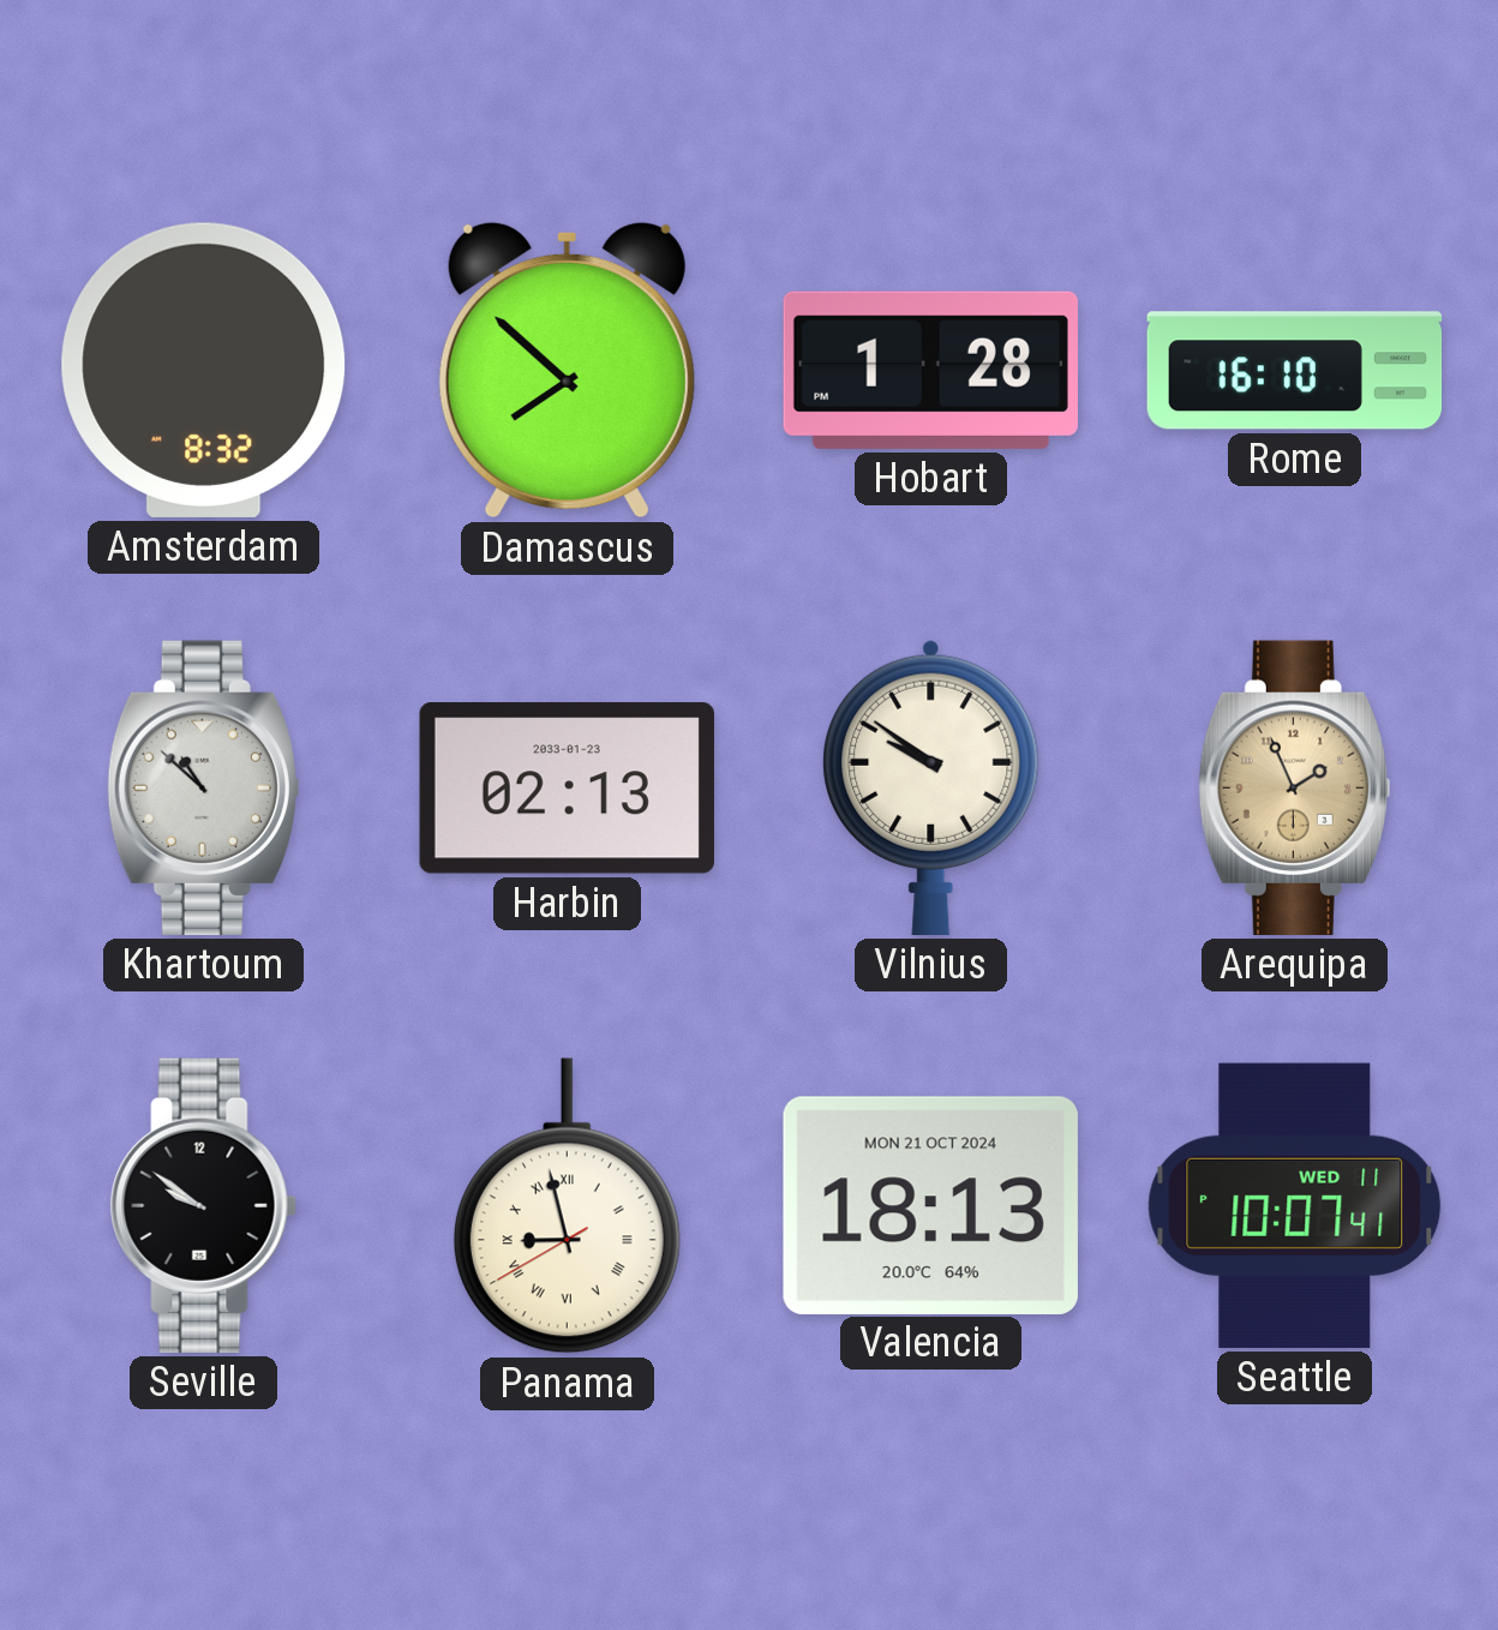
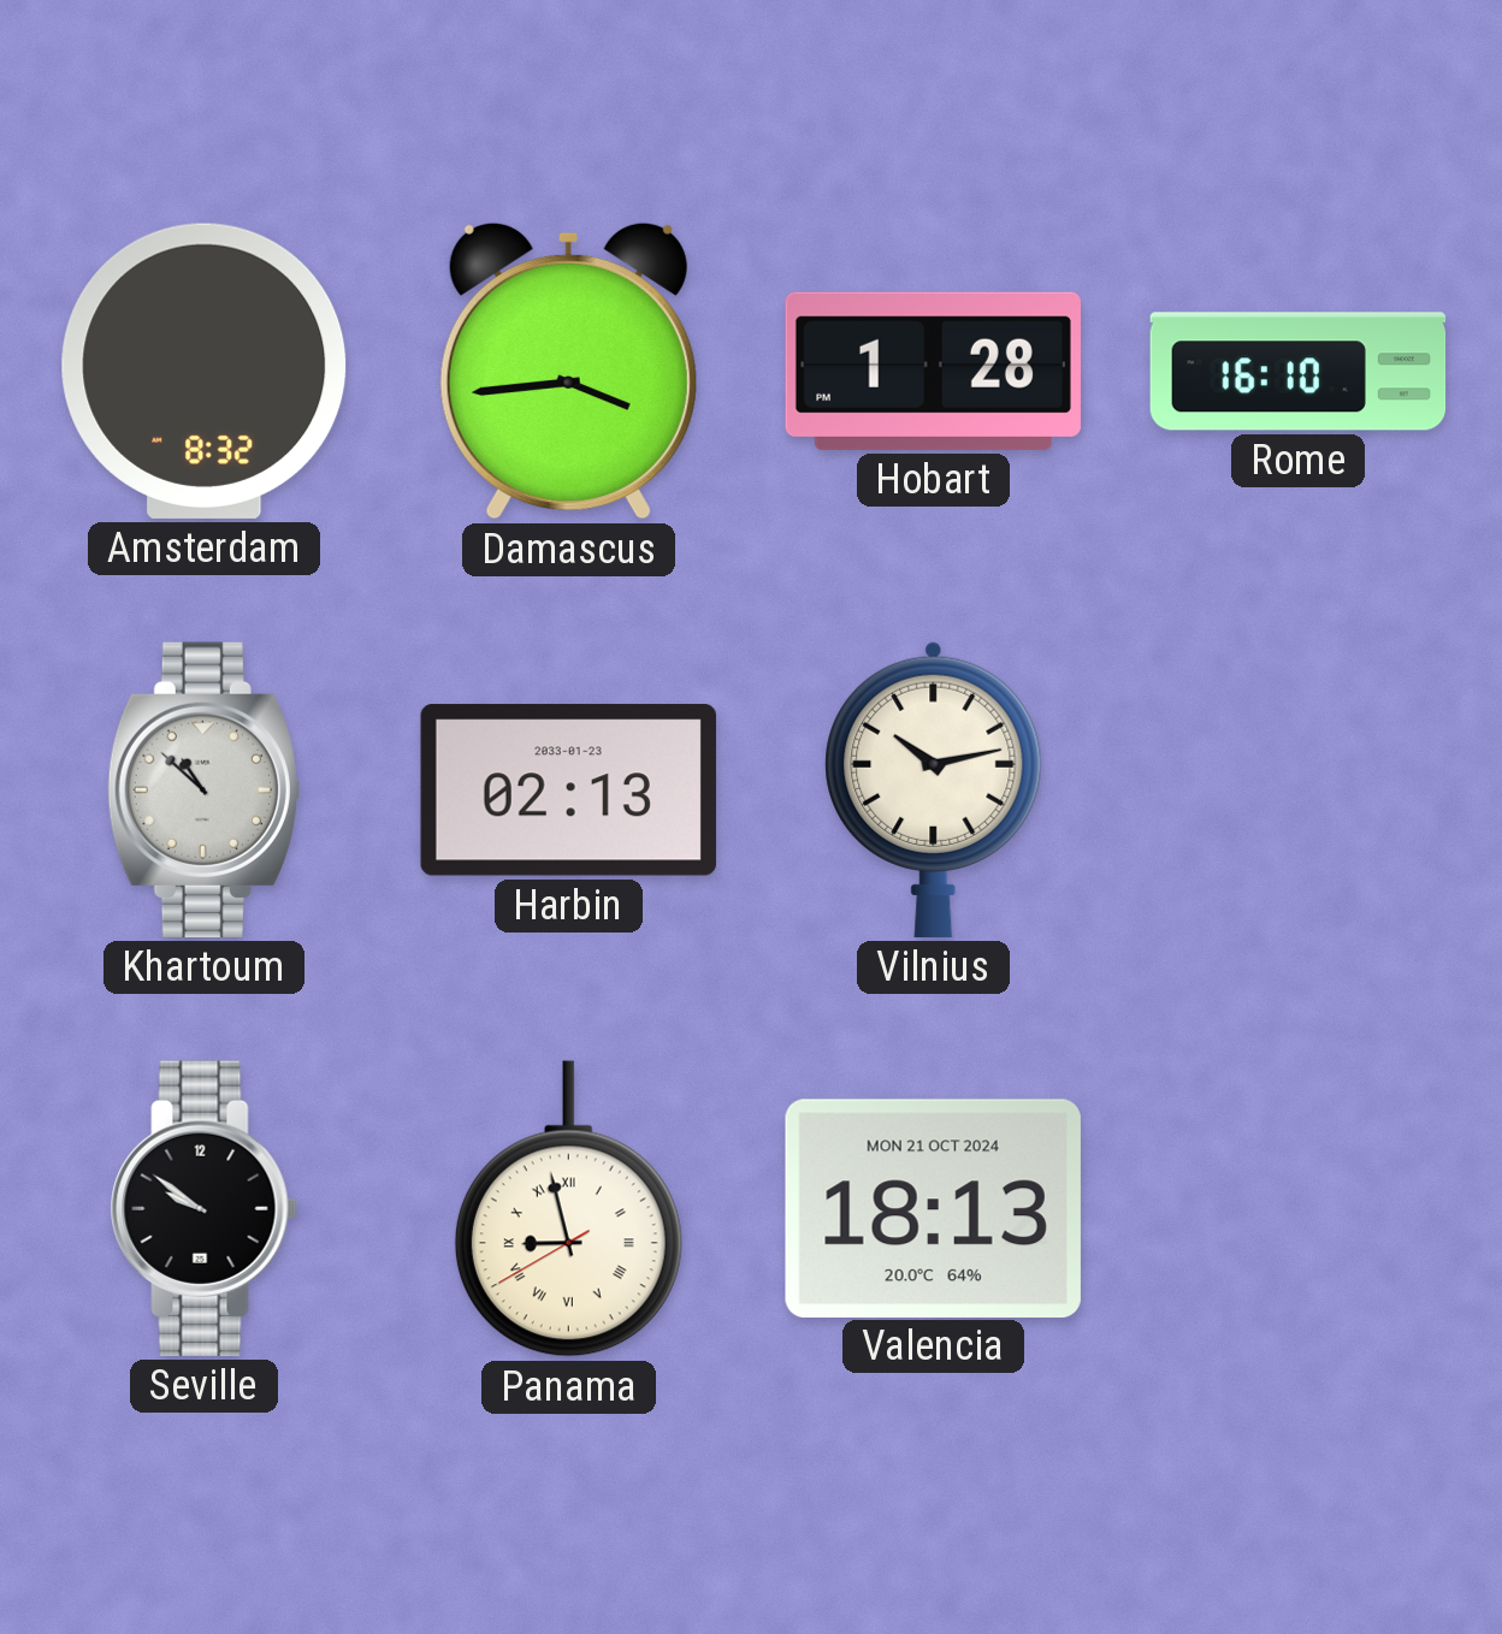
Damascus: 7:52 -> 3:44 (568, 371)
Vilnius: 9:51 -> 10:13 (934, 789)
Arequipa: 1:56 -> none (1294, 787)
Seattle: 10:07 -> none (1295, 1205)
